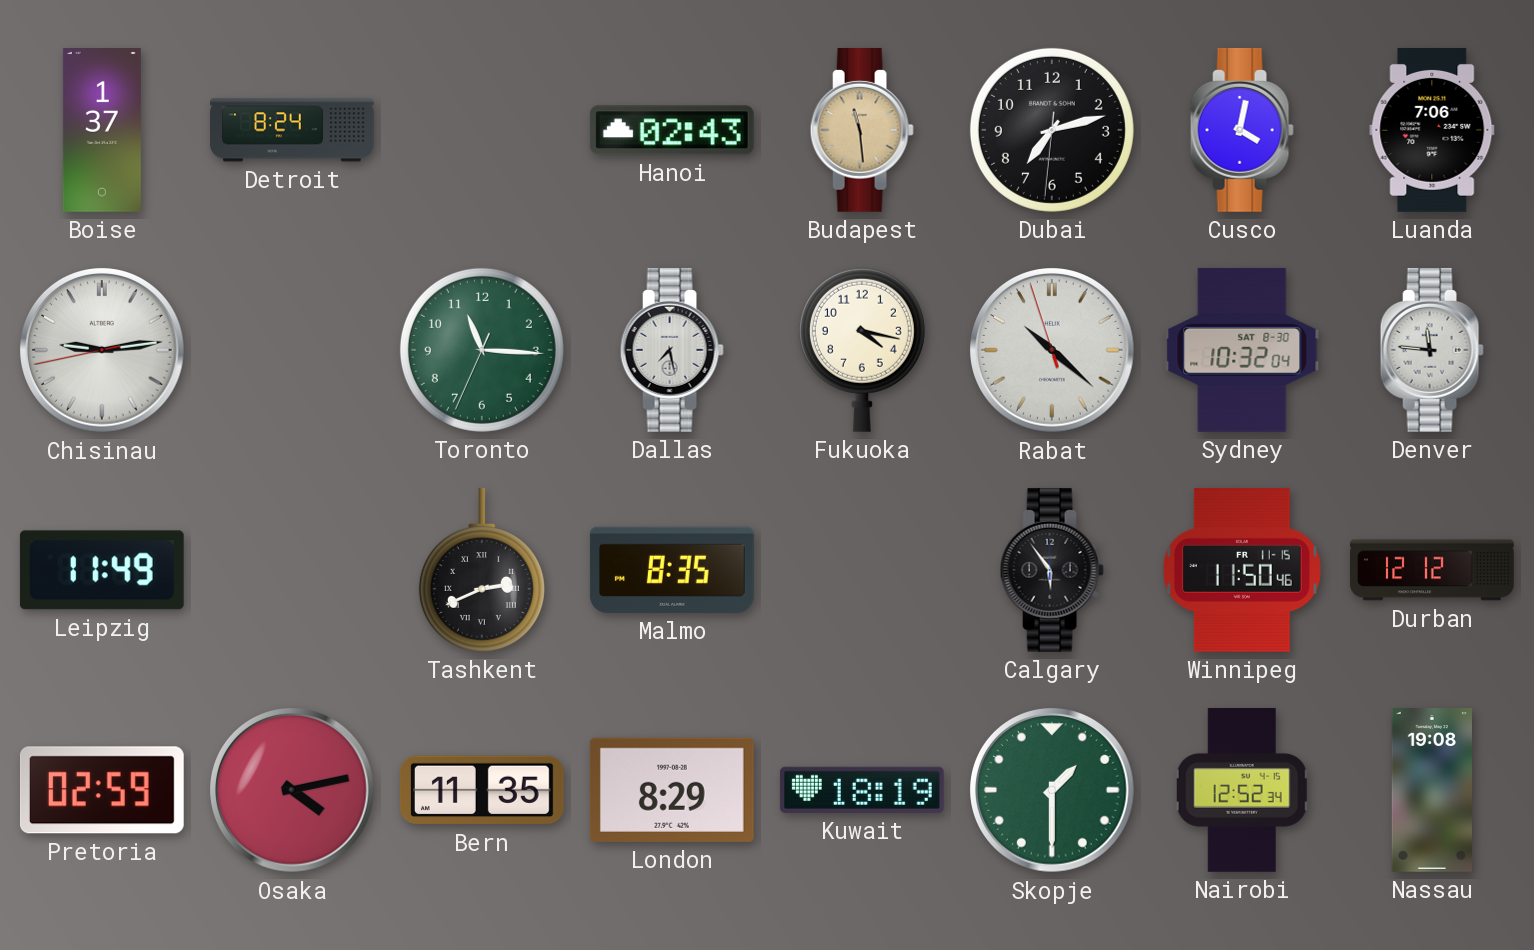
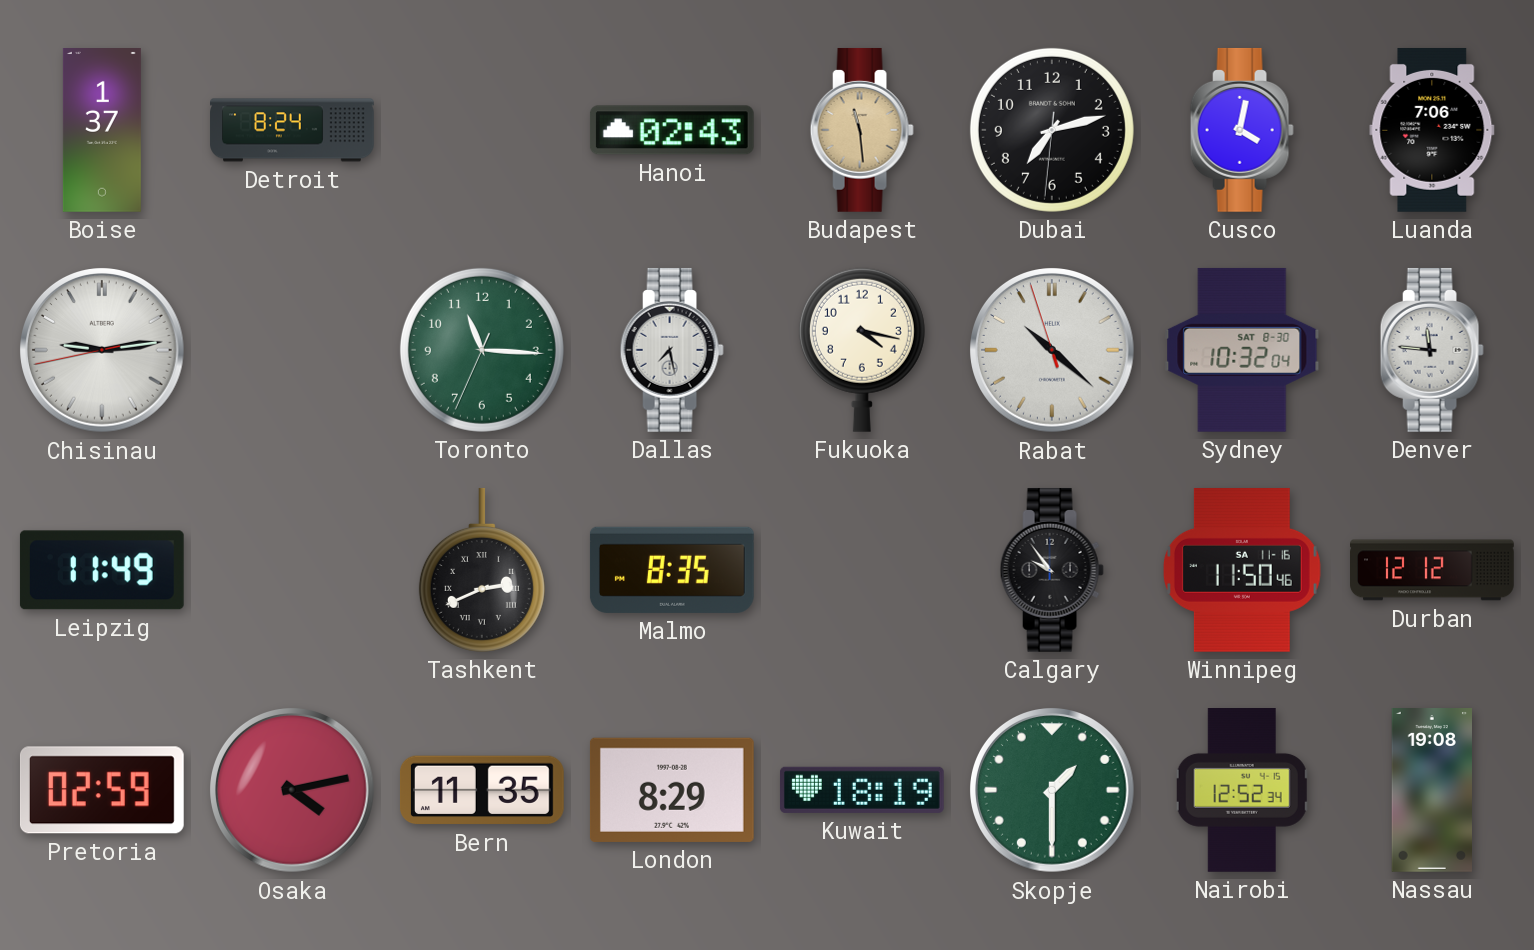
Calgary: 5:54 -> 9:54 (1052, 570)
Winnipeg date: FR 11-15 -> SA 11-16 (1242, 570)
